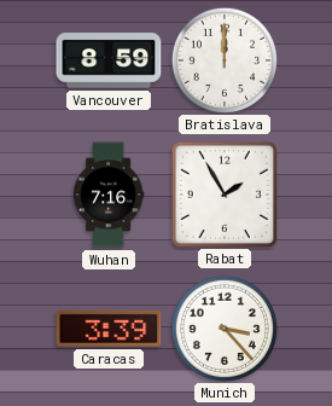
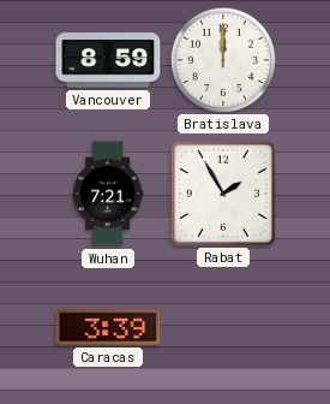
Wuhan: 7:16 -> 7:21 (108, 194)
Munich: 3:23 -> none (223, 327)
